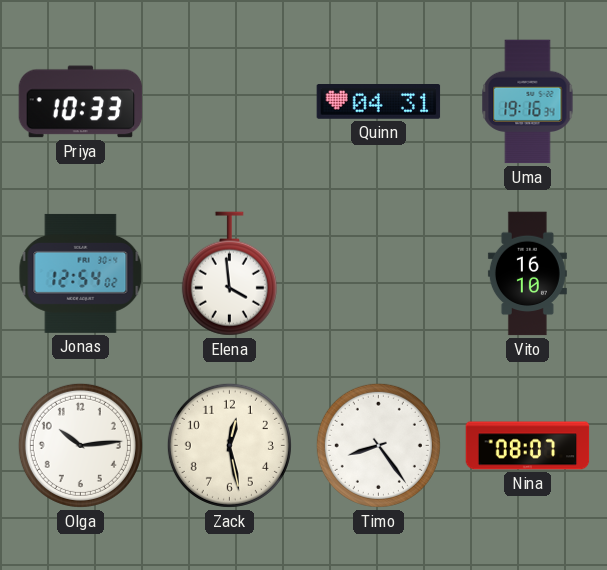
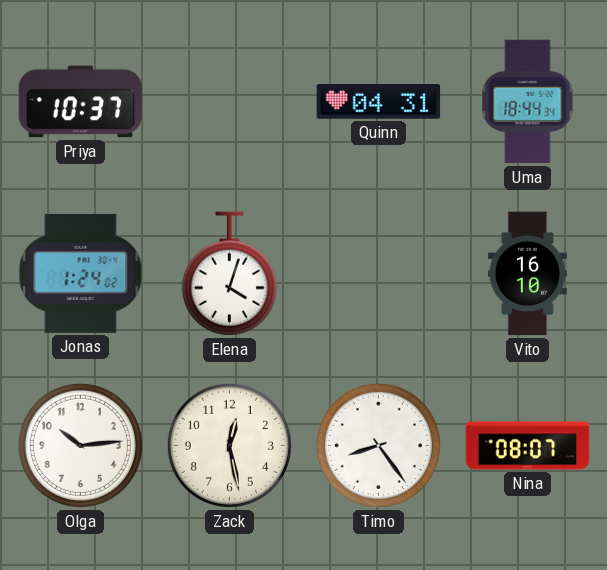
Priya: 10:33 -> 10:37 (81, 102)
Uma: 19:16 -> 18:44 (528, 102)
Jonas: 12:54 -> 1:24 (81, 273)
Elena: 3:59 -> 4:03 (229, 274)
